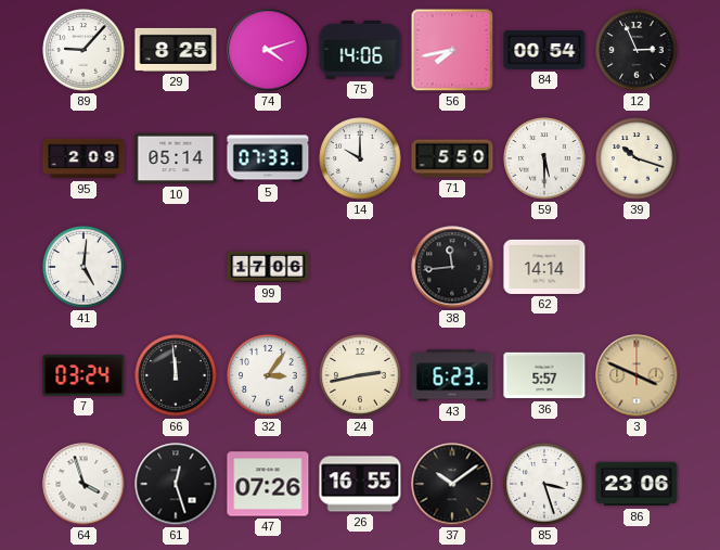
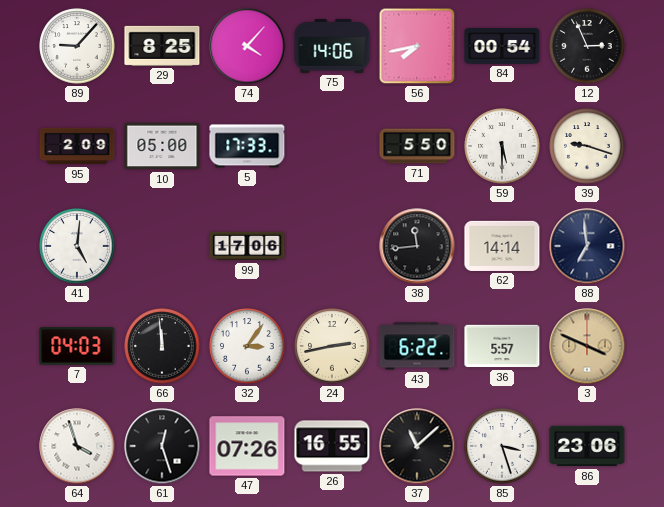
74: 4:12 -> 4:07 (247, 46)
10: 05:14 -> 05:00 (162, 146)
5: 07:33 -> 17:33 (247, 146)
14: 10:00 -> none (360, 158)
39: 10:18 -> 9:18 (587, 146)
88: none -> 6:59 (587, 246)
7: 03:24 -> 04:03 (77, 346)
43: 6:23 -> 6:22 (417, 346)
37: 10:09 -> 11:08 (417, 446)
